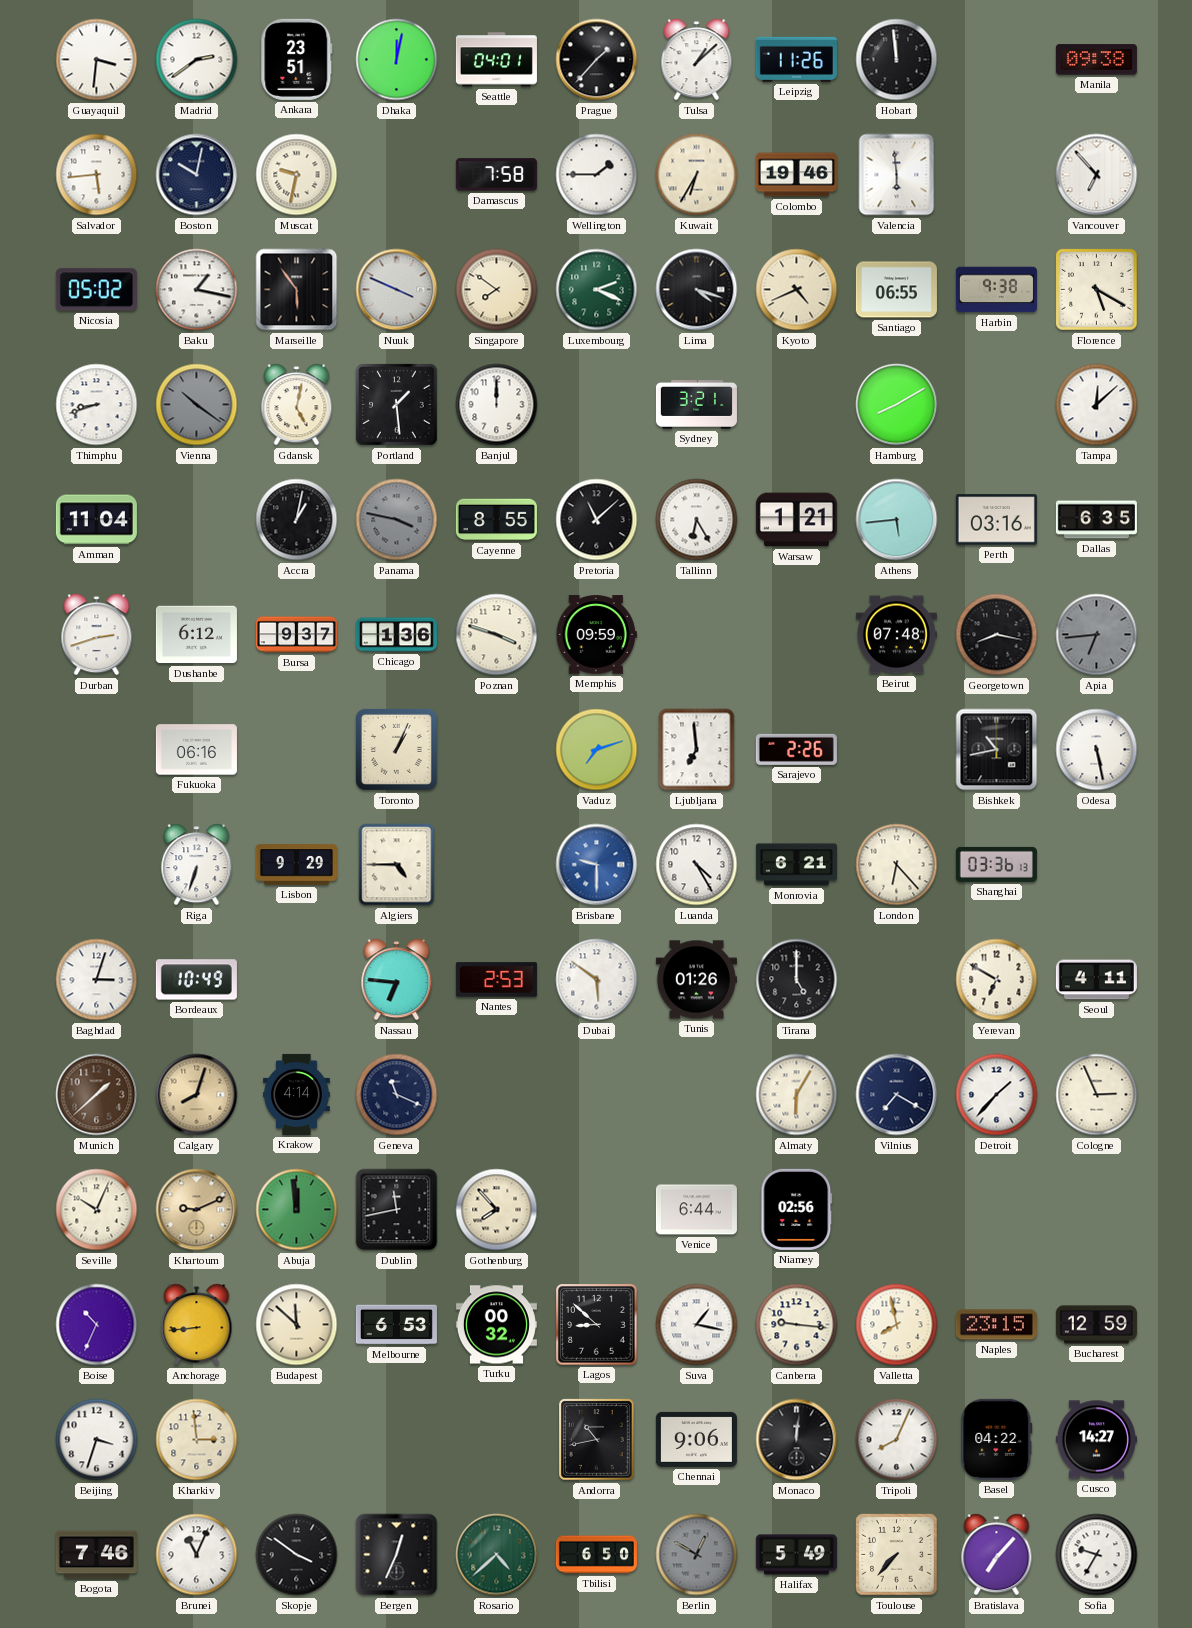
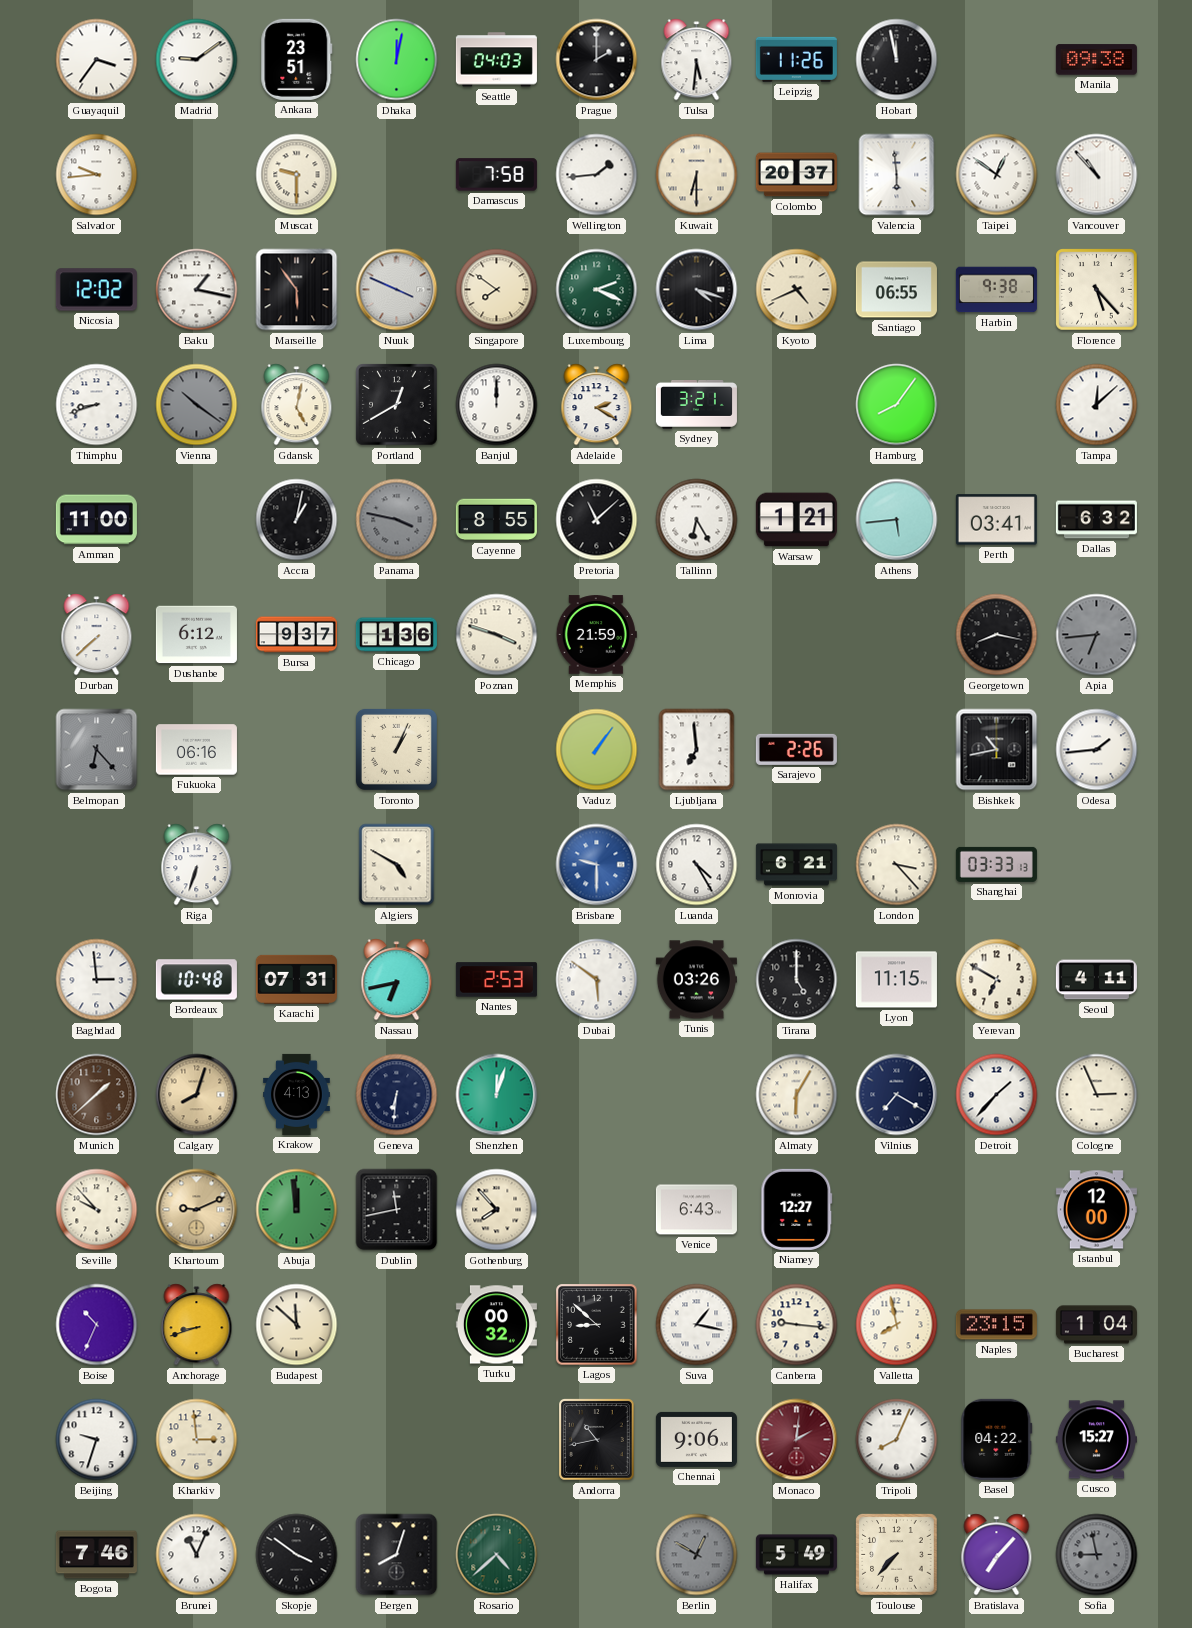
Guayaquil: 3:31 -> 3:36 (97, 60)
Madrid: 2:39 -> 9:09 (197, 60)
Seattle: 04:01 -> 04:03 (496, 60)
Prague: 1:37 -> 2:00 (597, 60)
Tulsa: 1:08 -> 5:31 (697, 60)
Hobart: 11:59 -> 11:58 (897, 60)
Salvador: 5:44 -> 9:44 (97, 175)
Boston: 10:02 -> none (197, 175)
Muscat: 9:32 -> 9:30 (297, 175)
Wellington: 1:45 -> 1:44 (597, 175)
Kuwait: 6:35 -> 6:30 (697, 175)
Colombo: 19:46 -> 20:37 (796, 175)
Taipei: none -> 12:51 (997, 175)
Vancouver: 6:53 -> 10:53 (1097, 175)
Nicosia: 05:02 -> 12:02 (96, 290)
Florence: 5:20 -> 5:23 (1097, 290)
Portland: 1:29 -> 12:40 (397, 405)
Adelaide: none -> 2:20 (597, 405)
Hamburg: 8:10 -> 8:06 (897, 405)
Amman: 11:04 -> 11:00 (96, 520)
Perth: 03:16 -> 03:41 (996, 520)
Dallas: 6:35 -> 6:32 (1096, 520)
Durban: 2:42 -> 7:38 (97, 635)
Memphis: 09:59 -> 21:59 (596, 635)
Beirut: 07:48 -> none (896, 635)
Belmopan: none -> 6:23 (97, 750)
Vaduz: 7:12 -> 1:06 (597, 750)
Odesa: 5:28 -> 1:44 (1097, 750)
Lisbon: 9:29 -> none (296, 865)
Algiers: 4:45 -> 4:50 (397, 865)
London: 6:23 -> 3:23 (897, 865)
Shanghai: 03:36 -> 03:33 (996, 864)
Baghdad: 3:03 -> 2:59 (97, 980)
Bordeaux: 10:49 -> 10:48 (196, 980)
Karachi: none -> 07:31 (296, 979)
Nassau: 6:46 -> 6:43 (397, 980)
Tunis: 01:26 -> 03:26 (696, 980)
Lyon: none -> 11:15 (896, 980)
Krakow: 4:14 -> 4:13 (297, 1094)
Geneva: 11:19 -> 6:31 (397, 1095)
Shenzhen: none -> 12:03 (497, 1095)
Seville: 10:04 -> 9:53 (97, 1210)
Venice: 6:44 -> 6:43 (696, 1210)
Niamey: 02:56 -> 12:27 (797, 1209)
Istanbul: none -> 12:00 (1096, 1210)
Anchorage: 8:44 -> 8:42 (197, 1325)
Melbourne: 6:53 -> none (396, 1325)
Bucharest: 12:59 -> 1:04 (1096, 1325)
Beijing: 3:33 -> 9:33 (97, 1440)
Monaco: 12:01 -> 2:01 (797, 1440)
Monaco dial: black -> burgundy (797, 1440)
Cusco: 14:27 -> 15:27 (1096, 1440)
Bergen: 12:34 -> 8:03 (397, 1555)
Tbilisi: 6:50 -> none (596, 1555)
Sofia: 9:35 -> 8:58 (1097, 1555)
Sofia dial: white -> grey (1097, 1555)
